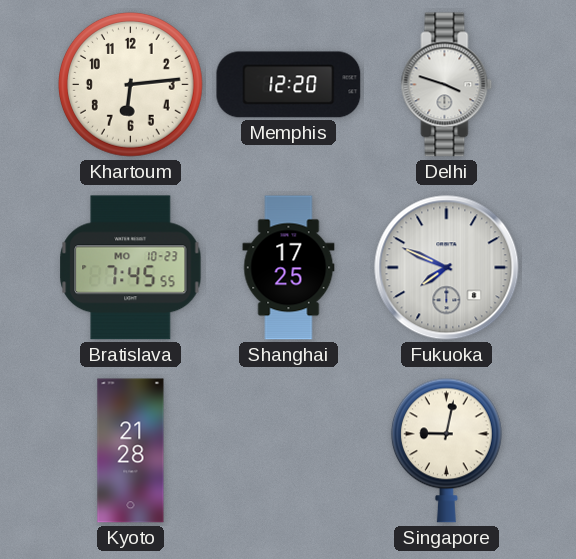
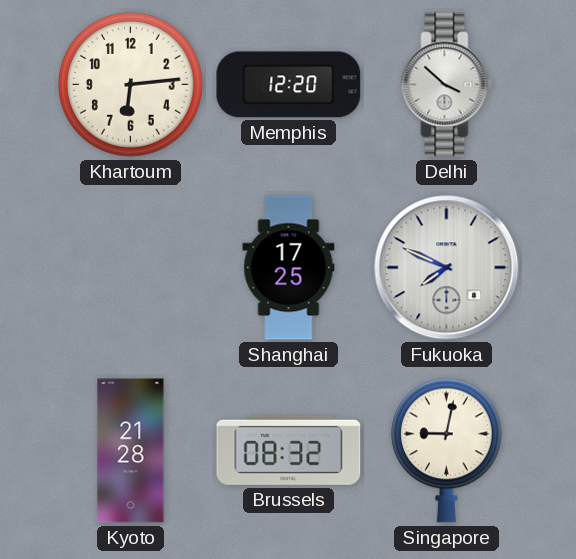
Delhi: 3:48 -> 3:52 (447, 85)
Bratislava: 7:45 -> none (131, 268)
Brussels: none -> 08:32 (289, 450)
